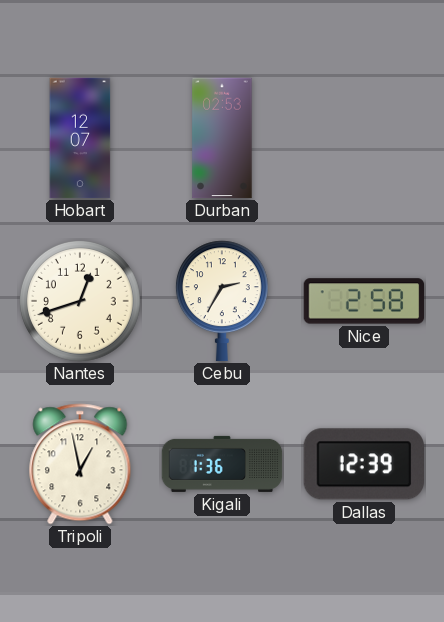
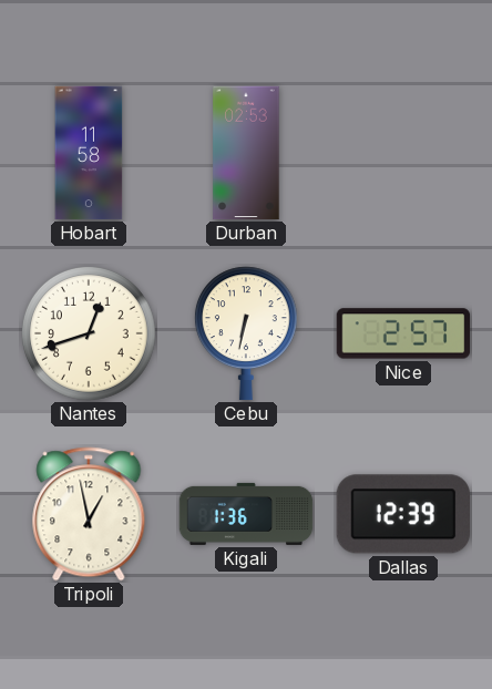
Hobart: 12:07 -> 11:58 (89, 153)
Cebu: 2:35 -> 6:32 (246, 333)
Nice: 2:58 -> 2:57 (403, 333)
